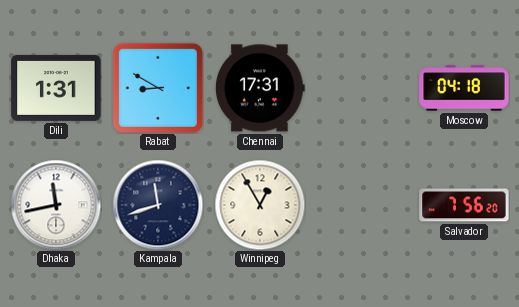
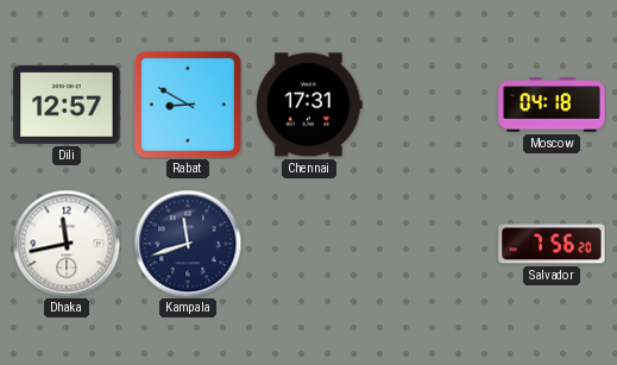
Dili: 1:31 -> 12:57 (67, 105)
Winnipeg: 12:55 -> none (260, 205)
